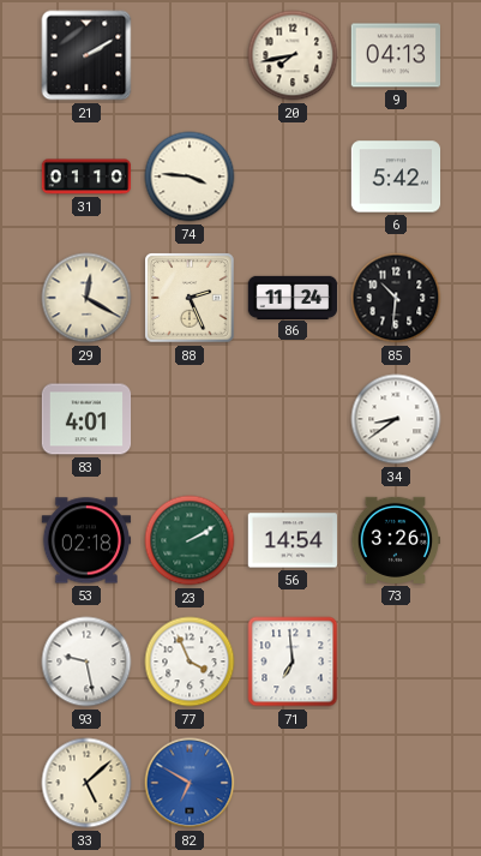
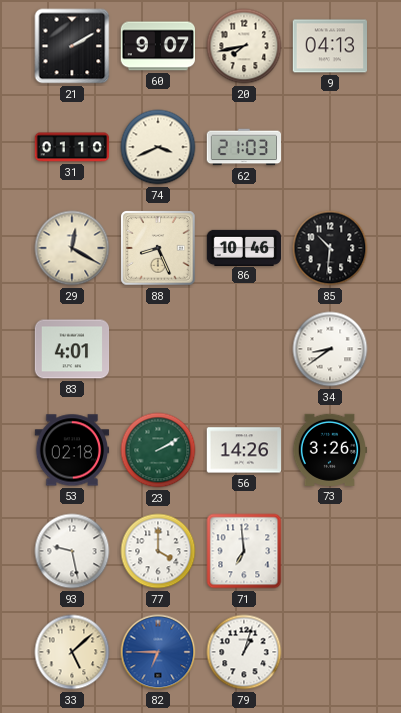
60: none -> 9:07 (157, 46)
74: 3:46 -> 3:41 (158, 147)
62: none -> 21:03 (244, 147)
6: 5:42 -> none (396, 176)
88: 2:26 -> 8:26 (158, 248)
86: 11:24 -> 10:46 (244, 247)
56: 14:54 -> 14:26 (244, 450)
77: 3:56 -> 4:00 (158, 551)
82: 6:50 -> 6:45 (158, 652)
79: none -> 1:03 (244, 652)
